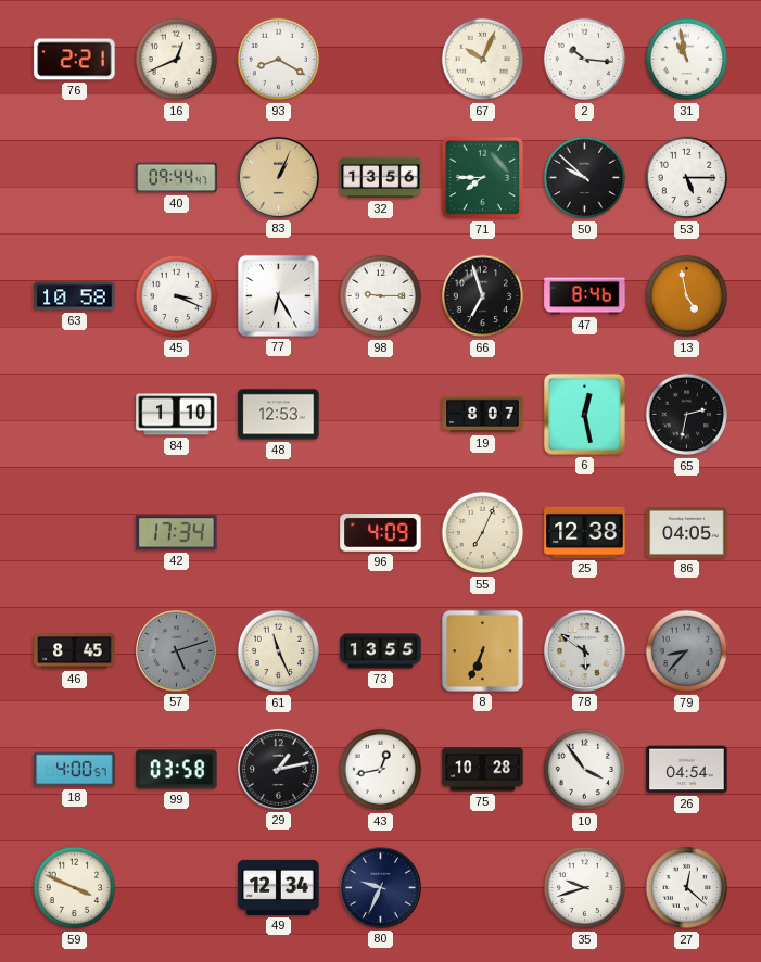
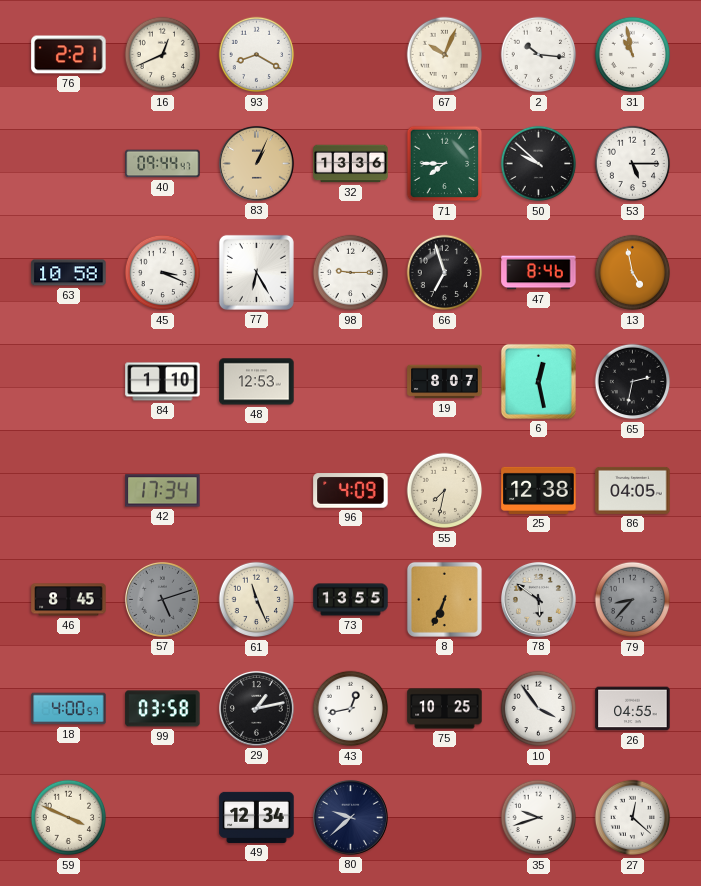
32: 13:56 -> 13:36 (351, 164)
55: 7:04 -> 7:32 (445, 491)
75: 10:28 -> 10:25 (445, 709)
26: 04:54 -> 04:55 (633, 709)
80: 9:34 -> 9:38 (350, 817)
